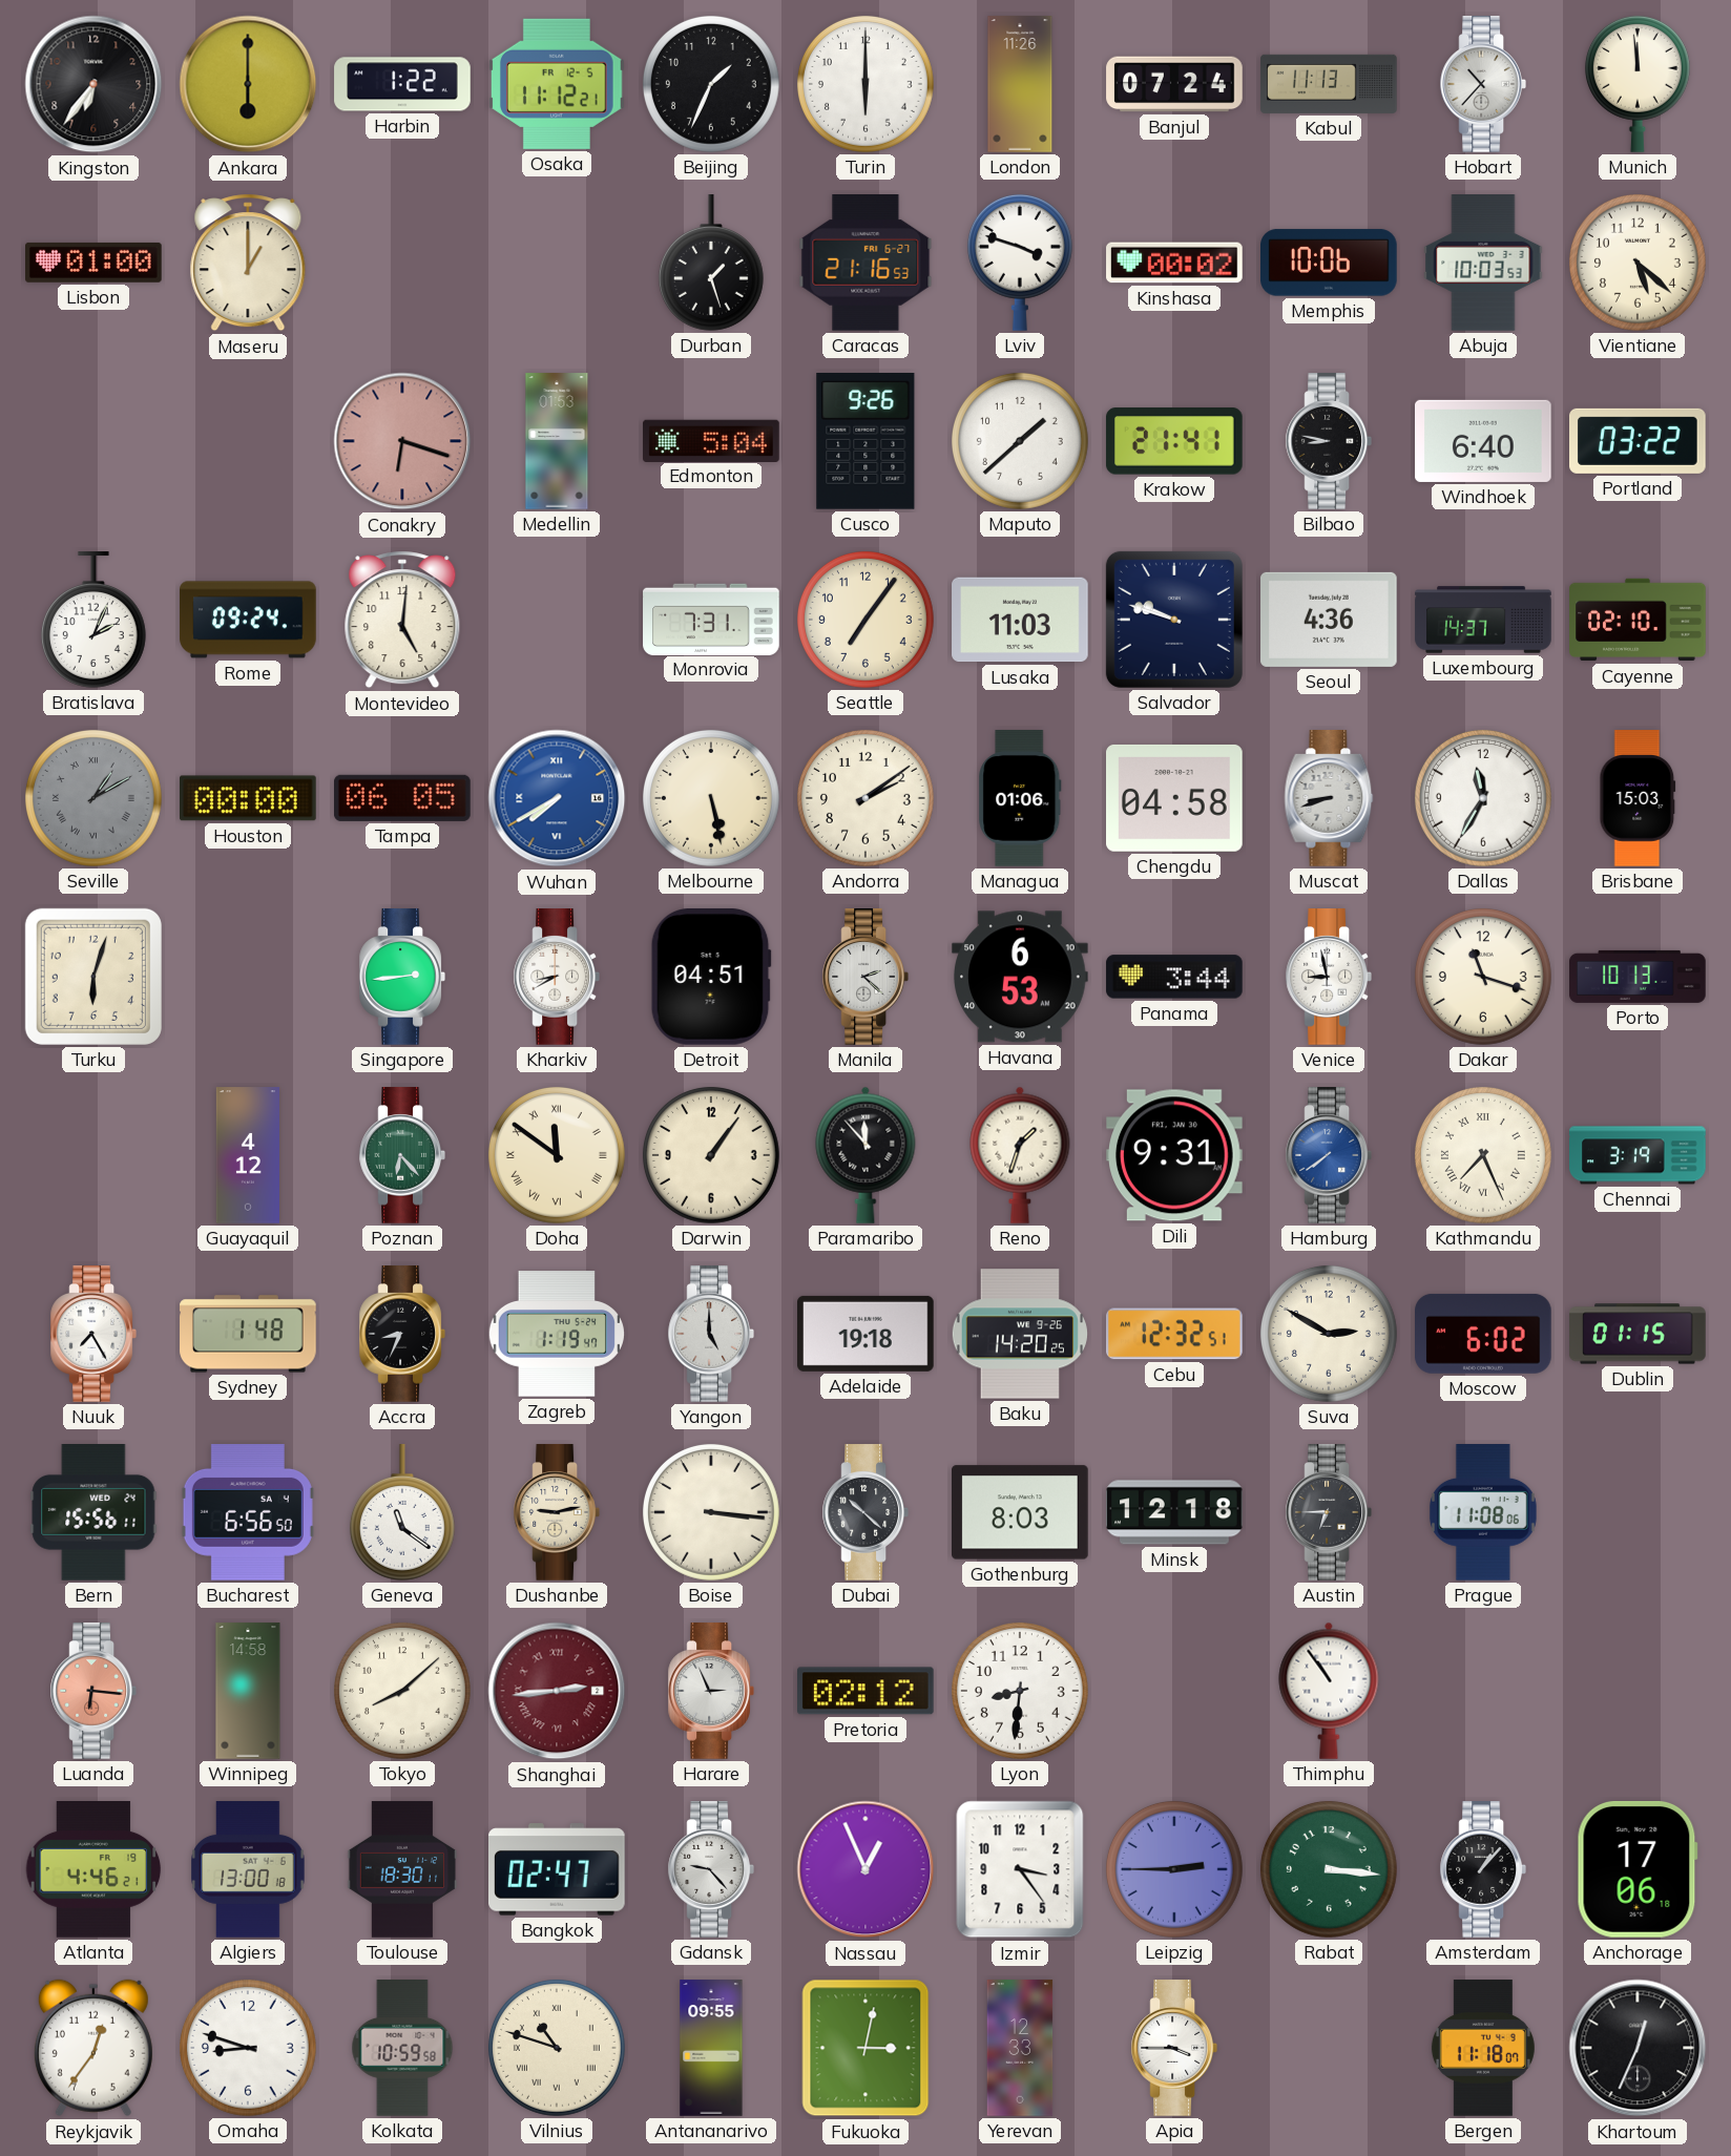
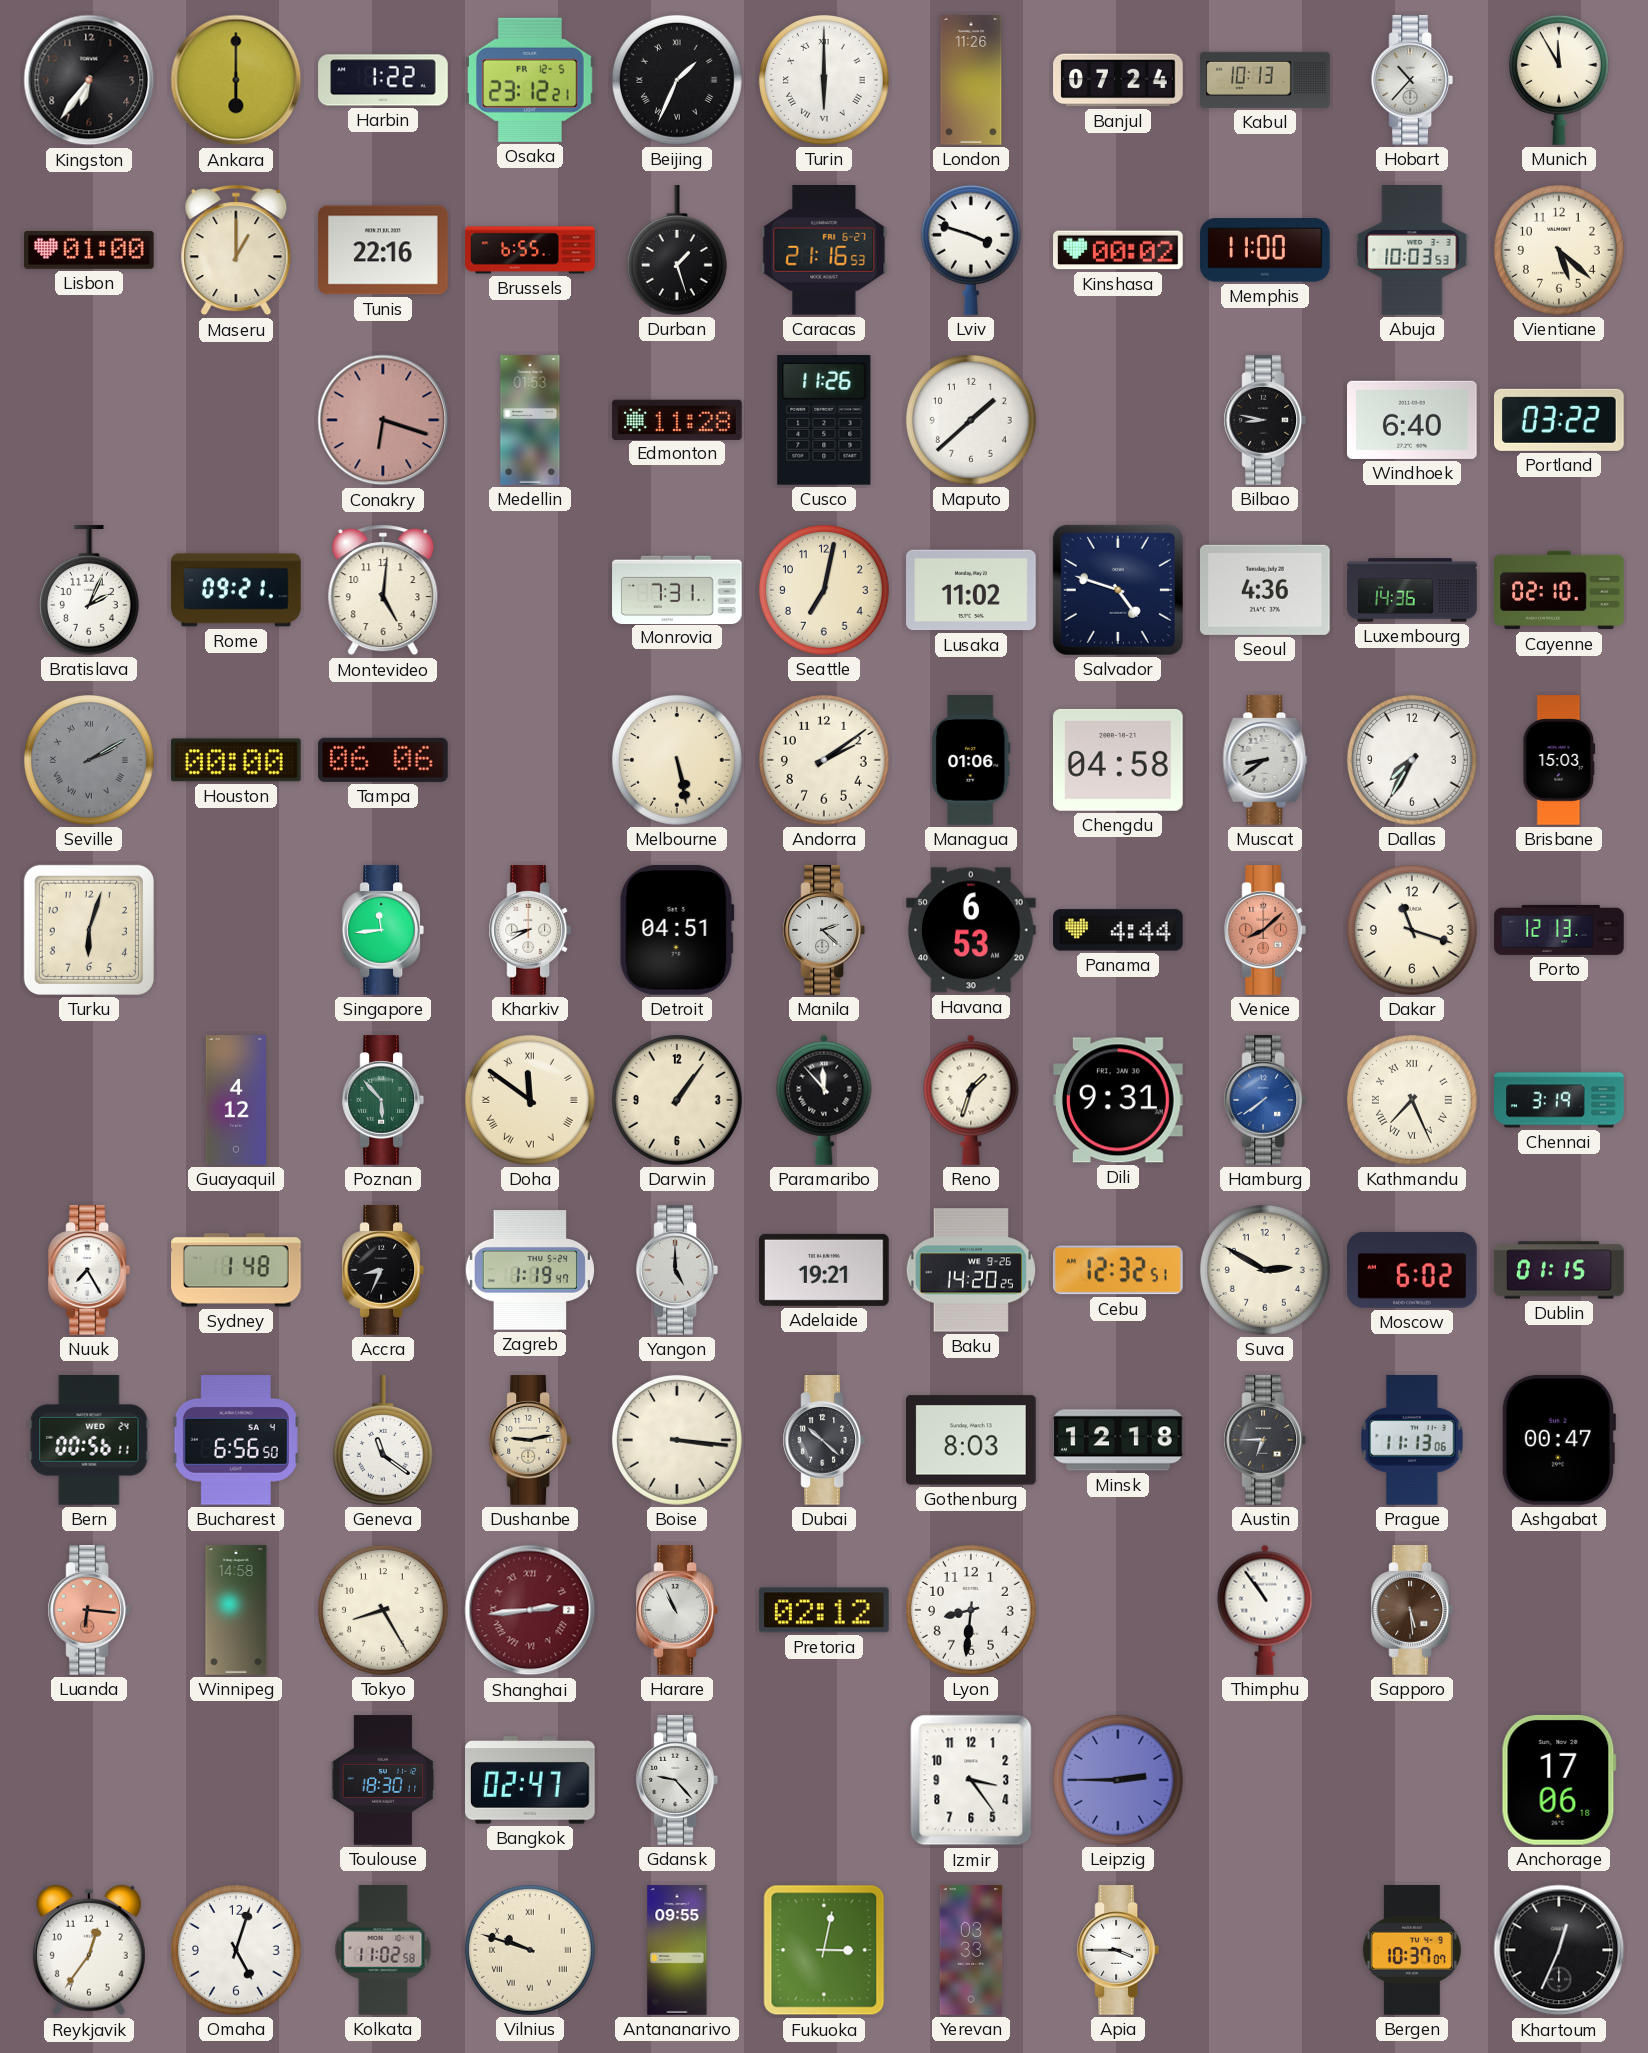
Osaka: 11:12 -> 23:12 (531, 80)
Beijing numerals: Arabic -> Roman (677, 80)
Turin numerals: Arabic -> Roman (824, 80)
Kabul: 11:13 -> 10:13 (1265, 80)
Munich: 11:59 -> 11:55 (1559, 80)
Tunis: none -> 22:16 (384, 250)
Brussels: none -> 6:55 (530, 250)
Memphis: 10:06 -> 11:00 (1265, 250)
Edmonton: 5:04 -> 11:28 (677, 419)
Cusco: 9:26 -> 11:26 (824, 421)
Krakow: 21:41 -> none (1174, 441)
Rome: 09:24 -> 09:21 (236, 590)
Seattle: 7:06 -> 7:02 (824, 590)
Lusaka: 11:03 -> 11:02 (971, 590)
Salvador: 9:48 -> 4:48 (1118, 590)
Luxembourg: 14:37 -> 14:36 (1412, 590)
Seville: 1:10 -> 2:10 (89, 760)
Tampa: 06:05 -> 06:06 (384, 760)
Wuhan: 7:40 -> none (557, 798)
Muscat: 8:42 -> 8:39 (1265, 760)
Dallas: 11:35 -> 7:35 (1412, 760)
Singapore: 2:44 -> 11:44 (382, 930)
Panama: 3:44 -> 4:44 (1118, 930)
Venice: 8:58 -> 8:08 (1264, 930)
Venice dial: white -> salmon (1264, 930)
Porto: 10:13 -> 12:13 (1559, 930)
Poznan: 6:23 -> 5:53 (382, 1100)
Adelaide: 19:18 -> 19:21 (825, 1270)
Bern: 15:56 -> 00:56 (89, 1441)
Prague: 11:08 -> 11:13 (1413, 1440)
Ashgabat: none -> 00:47 (1558, 1440)
Tokyo: 8:08 -> 8:25 (383, 1610)
Harare: 2:56 -> 10:56 (676, 1610)
Sapporo: none -> 5:29 (1411, 1610)
Atlanta: 4:46 -> none (93, 1870)
Algiers: 13:00 -> none (248, 1869)
Nassau: 12:56 -> none (865, 1869)
Rabat: 3:16 -> none (1329, 1869)
Amsterdam: 1:07 -> none (1482, 1869)
Omaha: 8:48 -> 5:03 (236, 1950)
Kolkata: 10:59 -> 11:02 (383, 1950)
Vilnius: 10:48 -> 9:48 (530, 1950)
Yerevan: 12:33 -> 03:33 (971, 1950)
Bergen: 11:18 -> 10:37 (1412, 1950)
